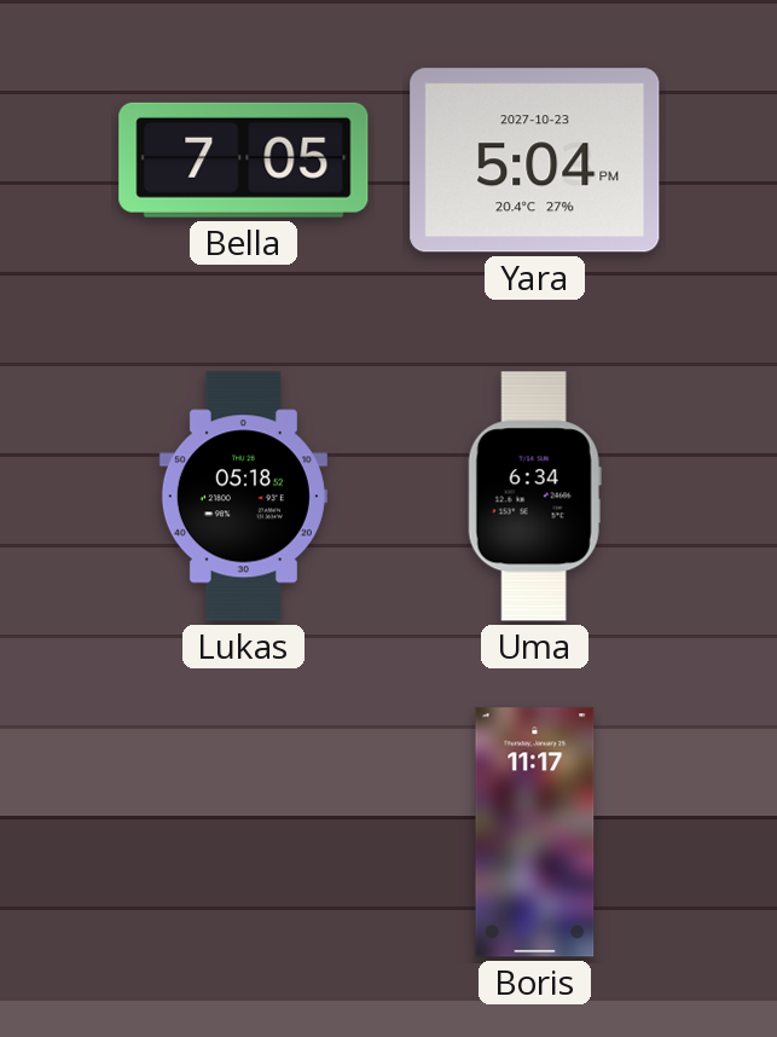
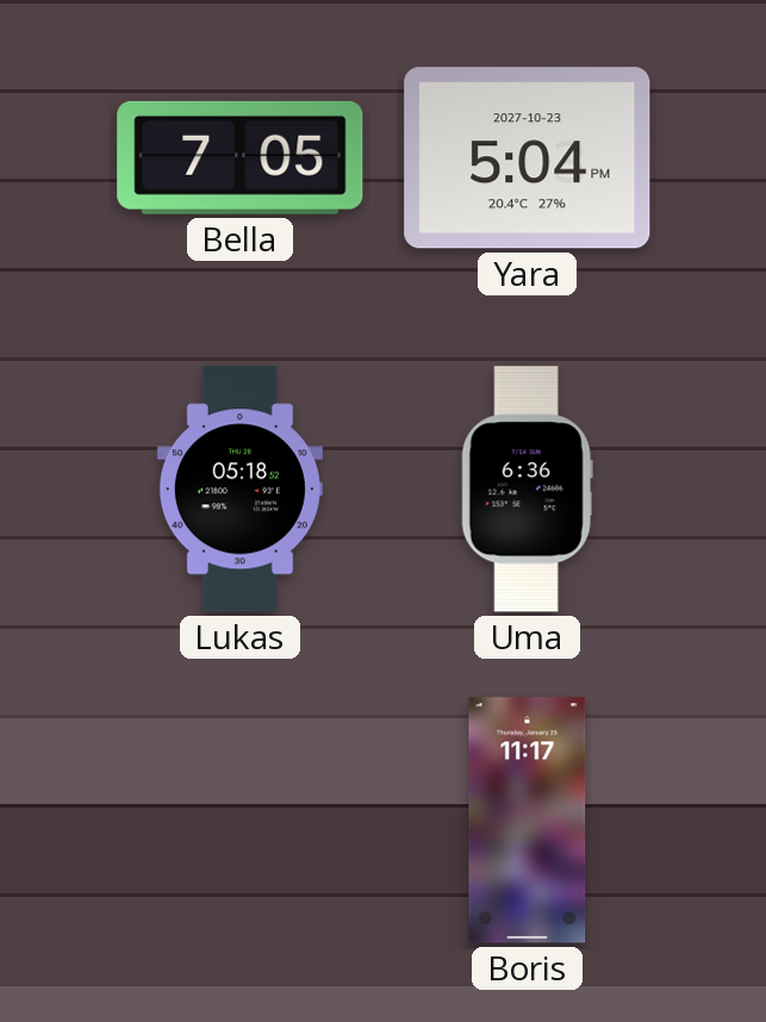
Uma: 6:34 -> 6:36 (527, 490)
